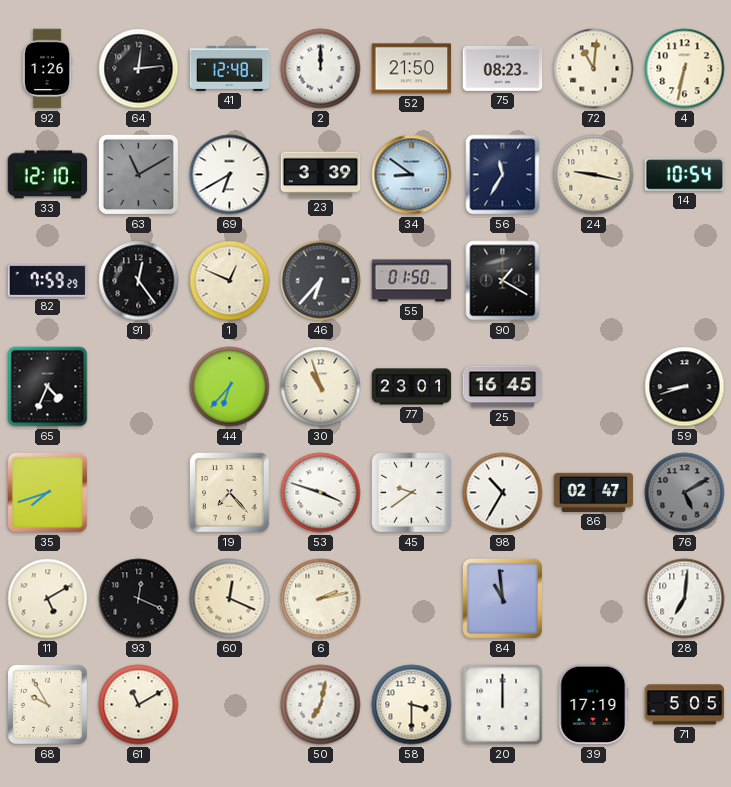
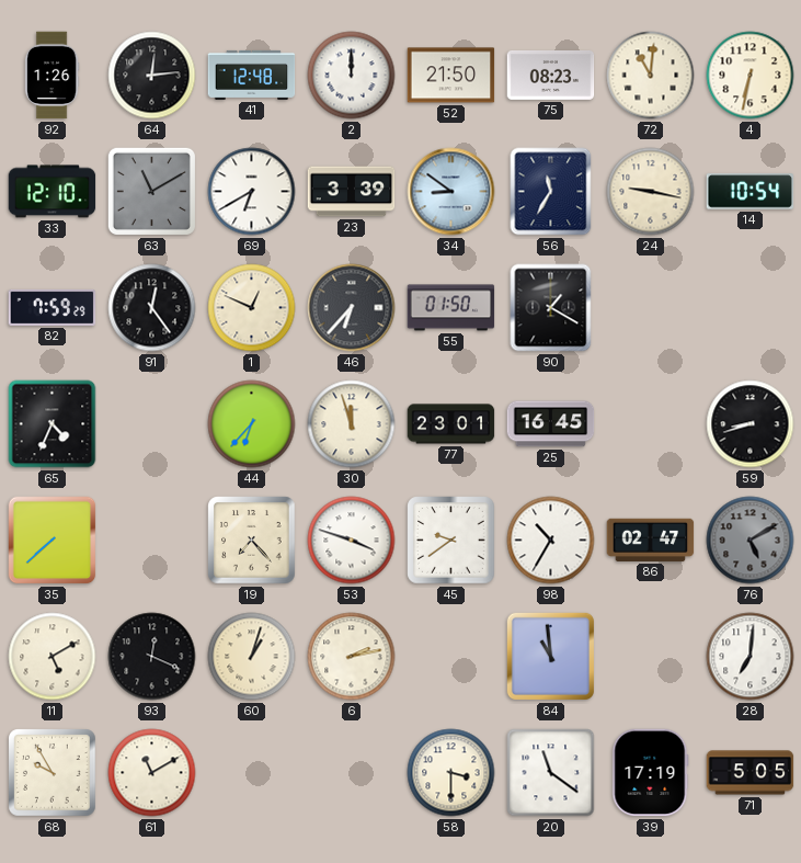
30: 10:57 -> 11:57 (352, 424)
35: 7:42 -> 7:38 (53, 541)
60: 12:19 -> 1:03 (252, 657)
50: 7:02 -> none (321, 705)
20: 12:00 -> 11:21 (551, 773)
